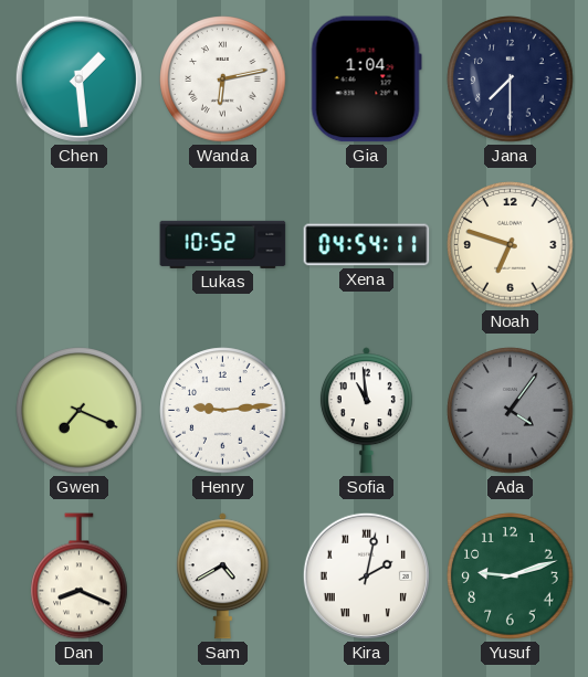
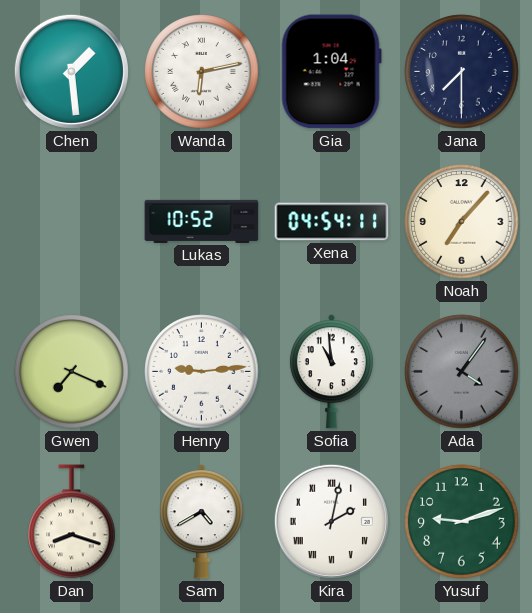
Noah: 6:48 -> 7:07 (462, 222)
Dan: 8:19 -> 8:18 (72, 522)
